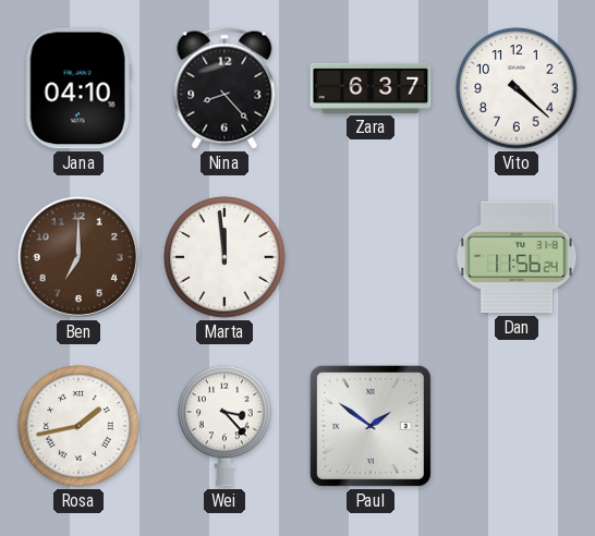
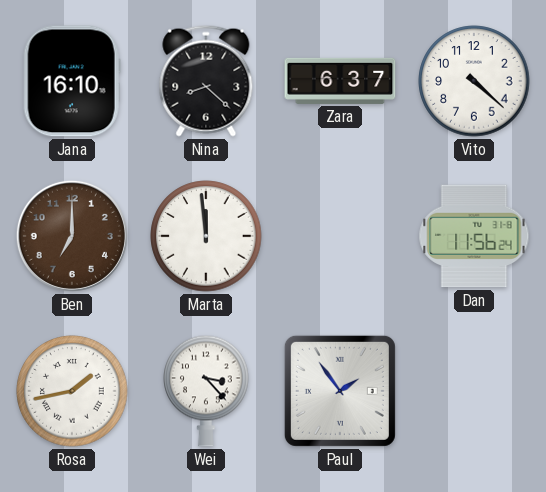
Jana: 04:10 -> 16:10 (72, 81)
Nina: 8:23 -> 8:22 (206, 81)
Paul: 1:51 -> 1:54 (340, 391)
